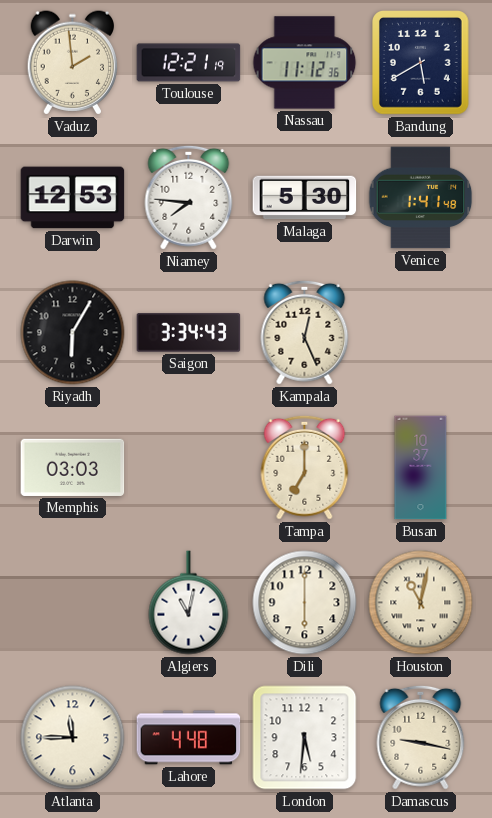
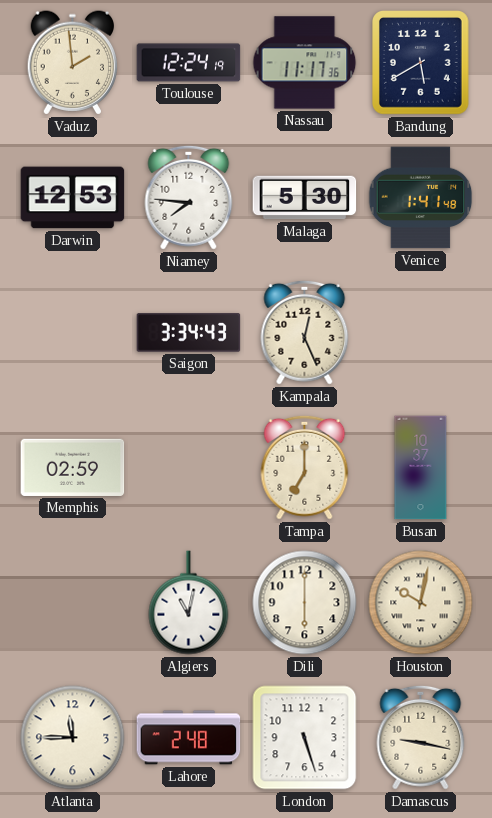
Toulouse: 12:21 -> 12:24 (189, 63)
Nassau: 11:12 -> 11:17 (305, 63)
Riyadh: 6:05 -> none (73, 333)
Memphis: 03:03 -> 02:59 (73, 467)
Houston: 11:02 -> 10:02 (421, 603)
Lahore: 4:48 -> 2:48 (189, 738)
London: 5:31 -> 5:27 (305, 738)
